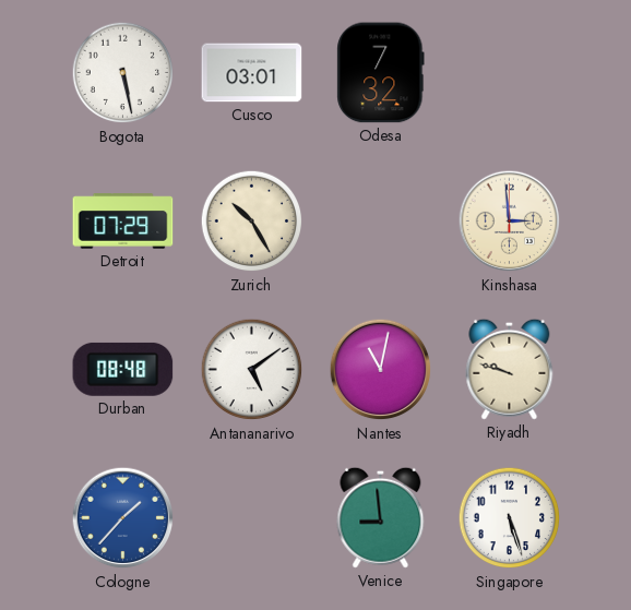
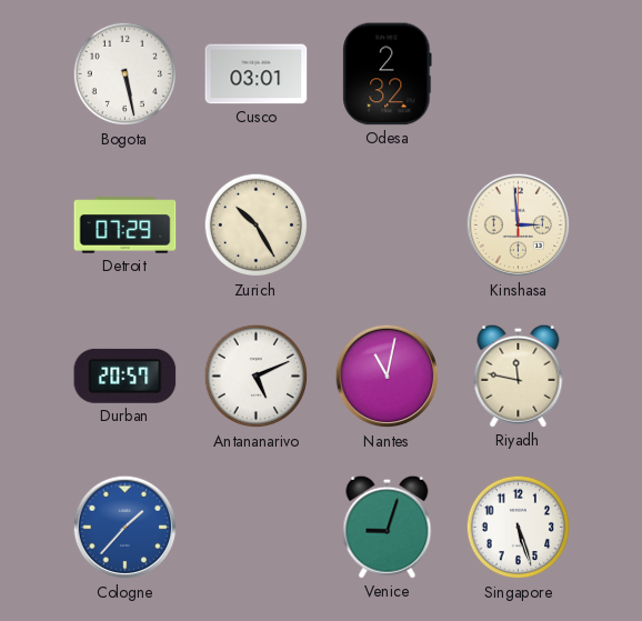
Odesa: 7:32 -> 2:32 (388, 74)
Durban: 08:48 -> 20:57 (126, 375)
Antananarivo: 5:09 -> 5:11 (257, 377)
Riyadh: 9:48 -> 11:47 (519, 375)
Venice: 8:59 -> 9:03 (388, 527)
